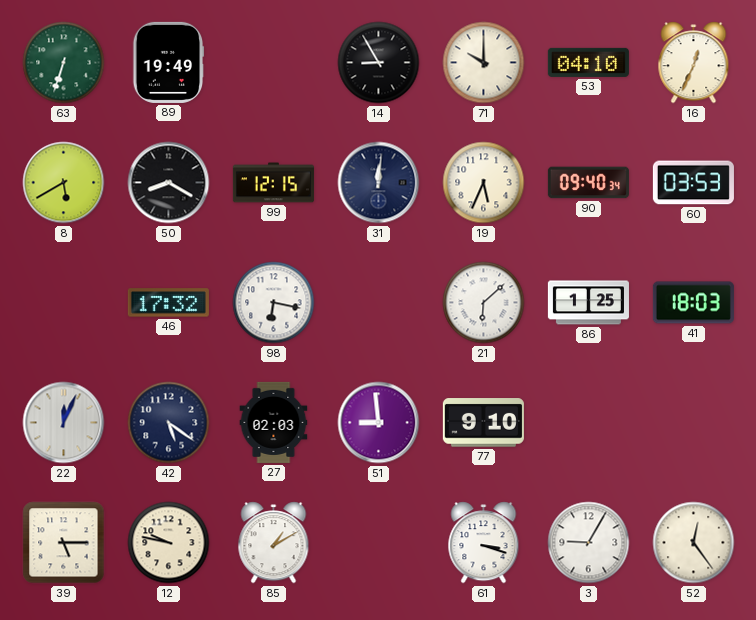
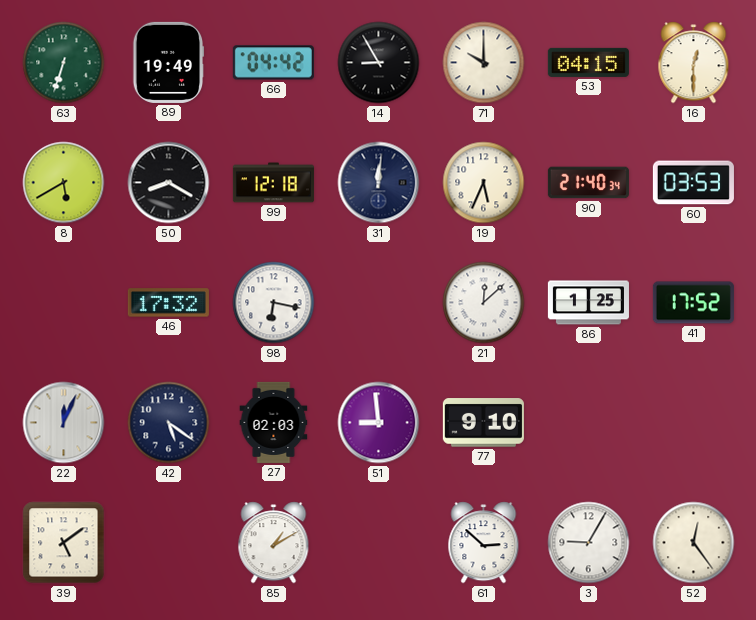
66: none -> 04:42 (273, 63)
53: 04:10 -> 04:15 (588, 62)
16: 12:34 -> 12:30 (694, 63)
99: 12:15 -> 12:18 (273, 183)
90: 09:40 -> 21:40 (588, 183)
21: 6:08 -> 12:08 (484, 303)
41: 18:03 -> 17:52 (693, 303)
39: 5:15 -> 5:09 (64, 543)
12: 9:47 -> none (169, 543)
61: 3:18 -> 2:52 (484, 543)
